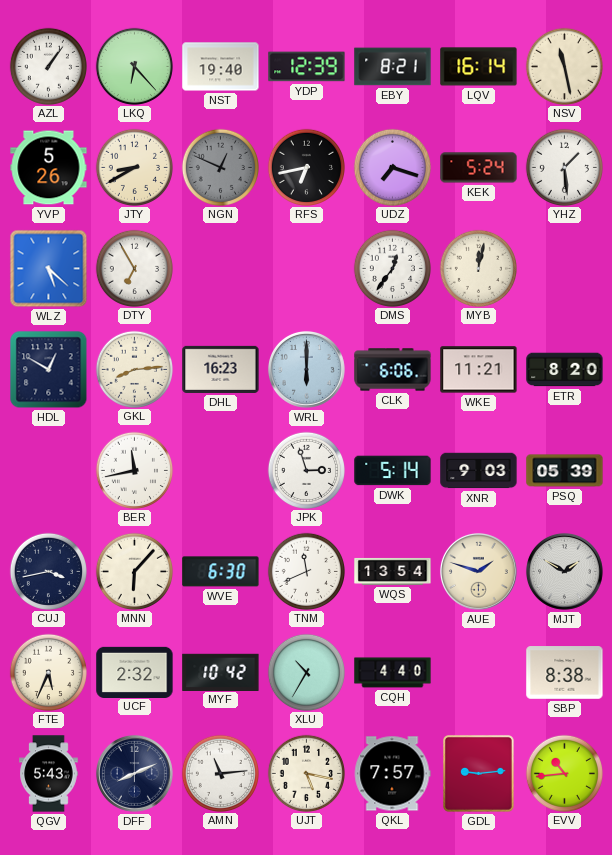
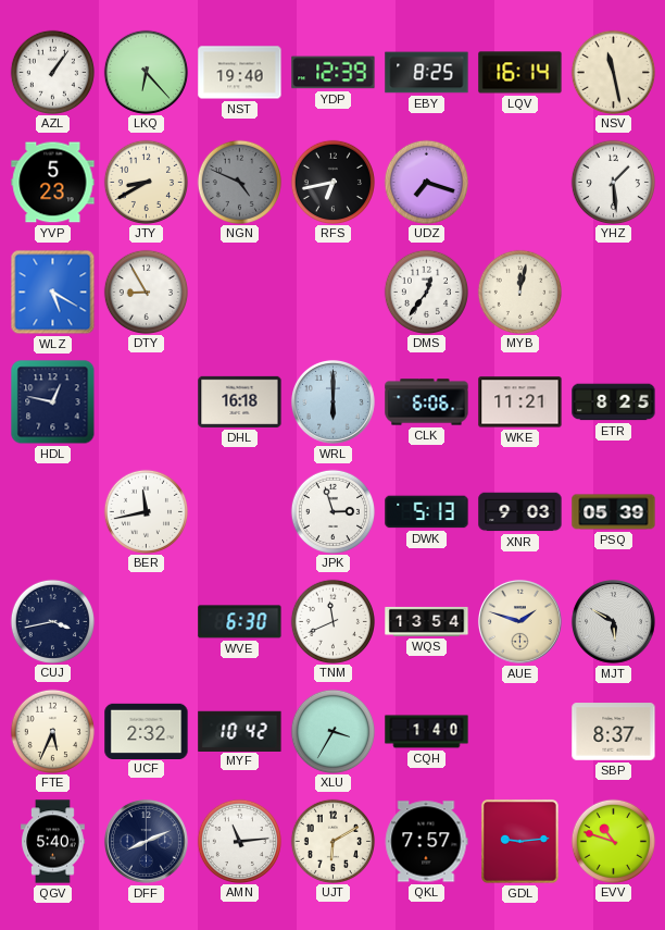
EBY: 8:21 -> 8:25 (427, 73)
YVP: 5:26 -> 5:23 (53, 183)
NGN: 12:49 -> 4:49 (239, 182)
KEK: 5:24 -> none (479, 168)
WLZ: 5:22 -> 5:20 (53, 293)
DTY: 6:55 -> 8:55 (146, 292)
HDL: 12:50 -> 12:47 (53, 402)
GKL: 8:14 -> none (134, 369)
DHL: 16:23 -> 16:18 (240, 401)
ETR: 8:20 -> 8:25 (614, 402)
DWK: 5:14 -> 5:13 (427, 512)
MNN: 6:07 -> none (134, 571)
MJT: 1:50 -> 5:50 (613, 621)
XLU: 10:35 -> 3:35 (332, 731)
CQH: 4:40 -> 1:40 (427, 732)
SBP: 8:38 -> 8:37 (614, 732)
QGV: 5:43 -> 5:40 (53, 842)
UJT: 5:17 -> 6:10 (332, 841)
EVV: 10:44 -> 10:48 (613, 841)
